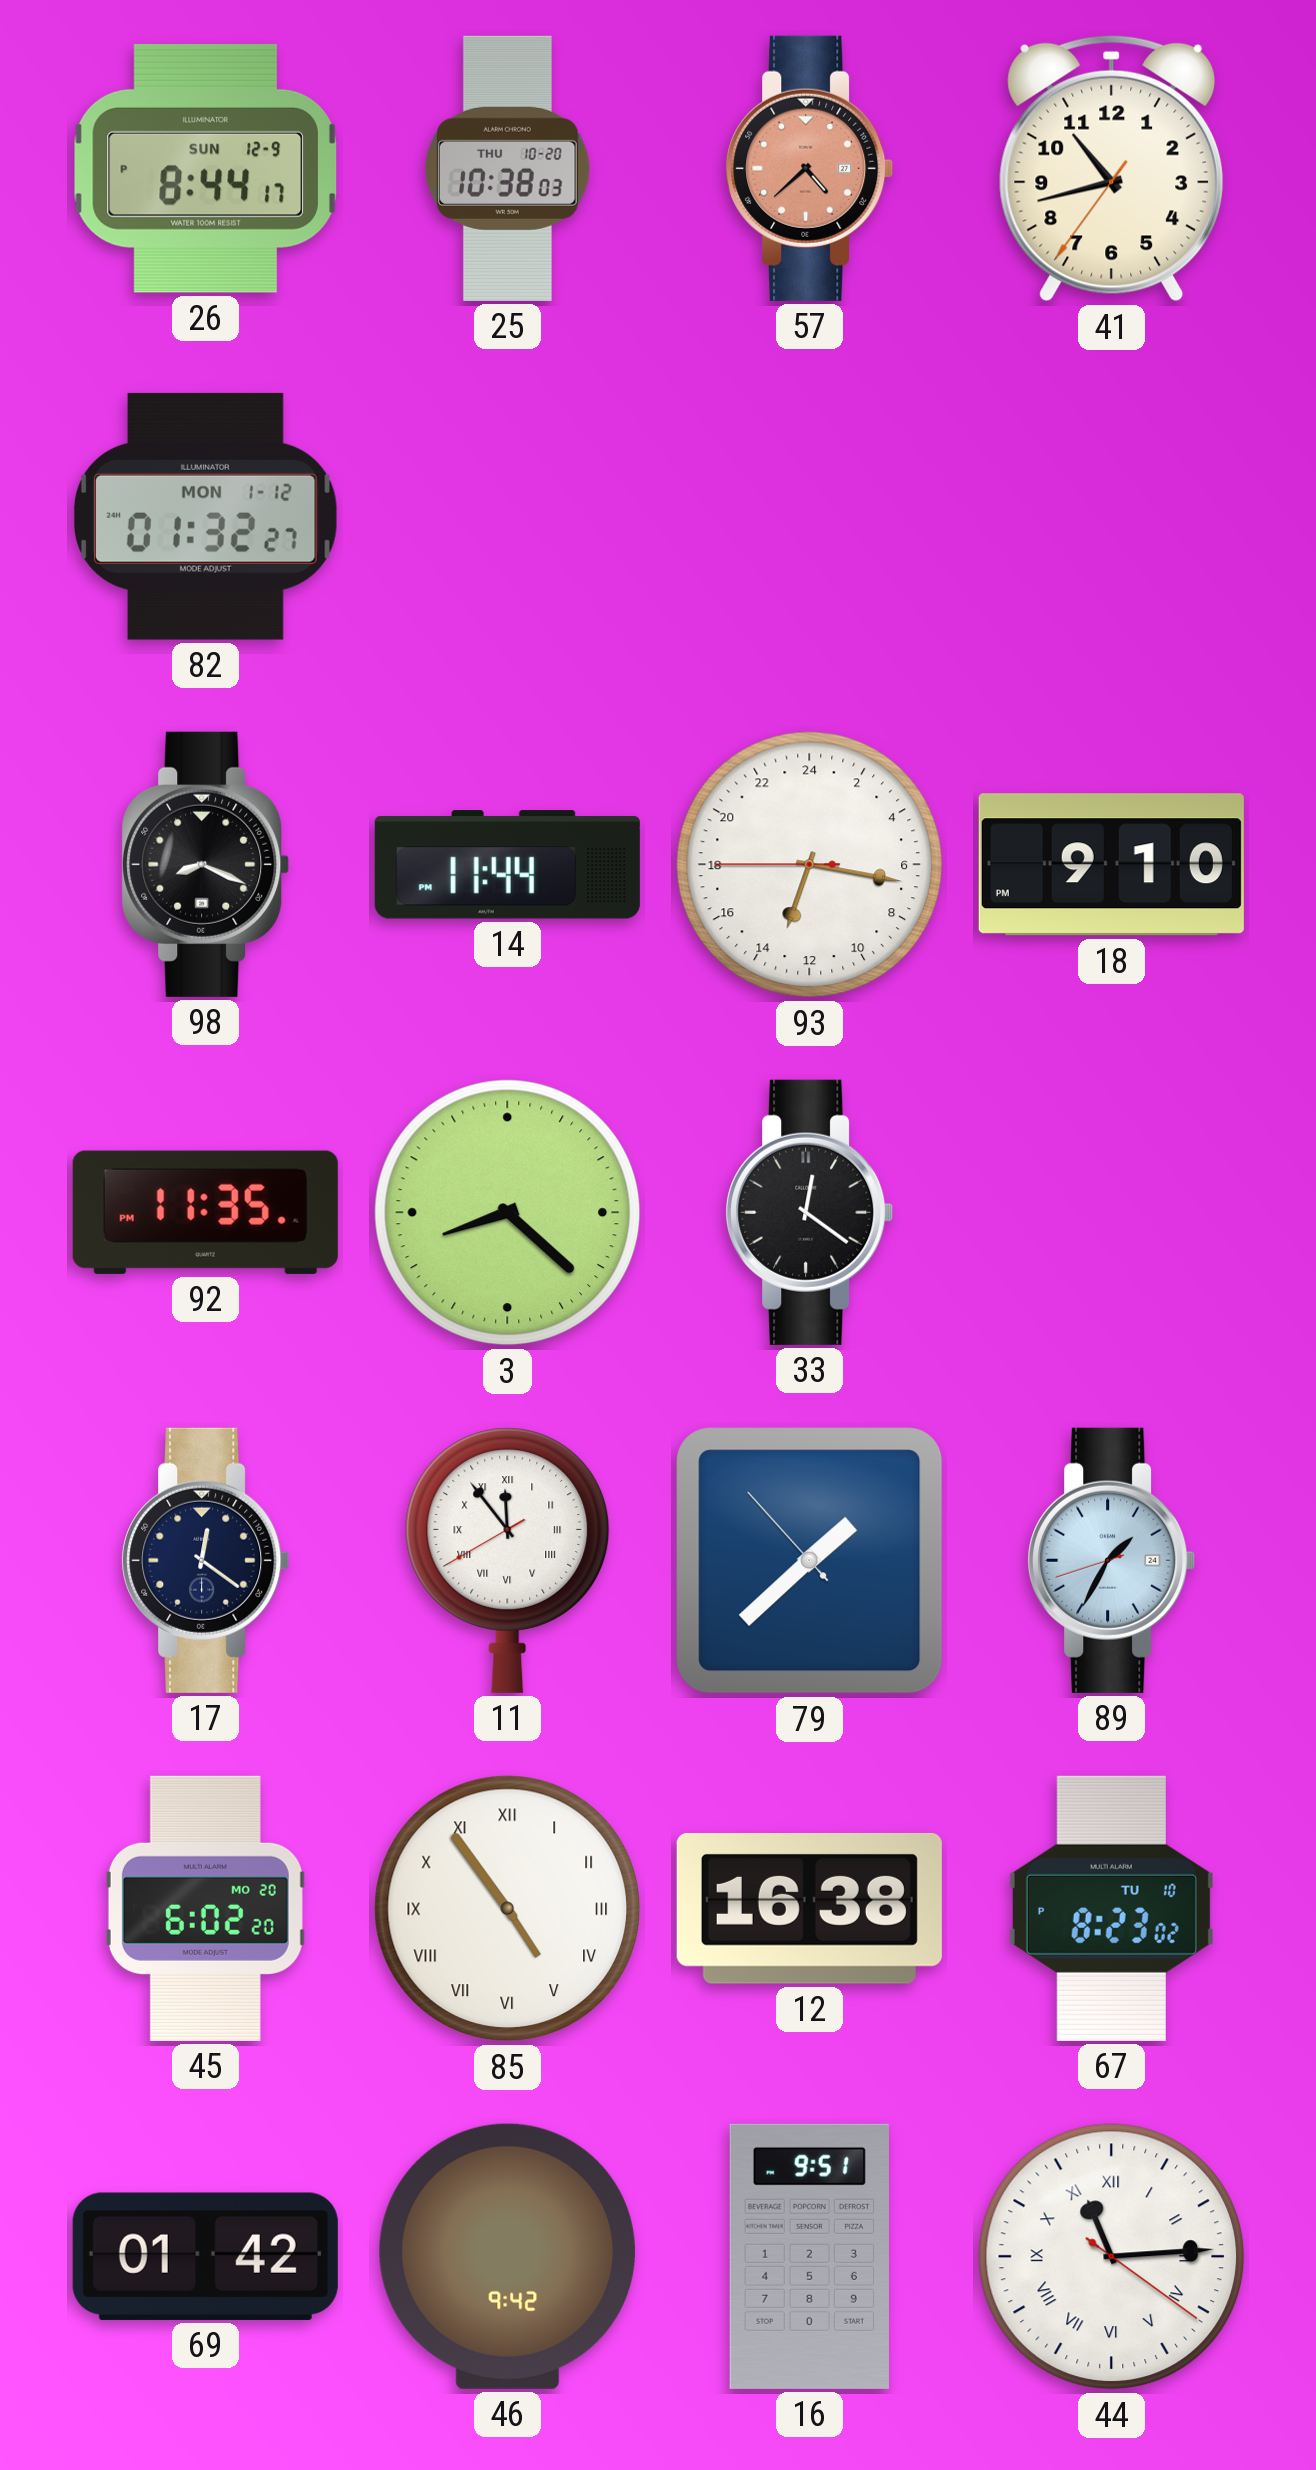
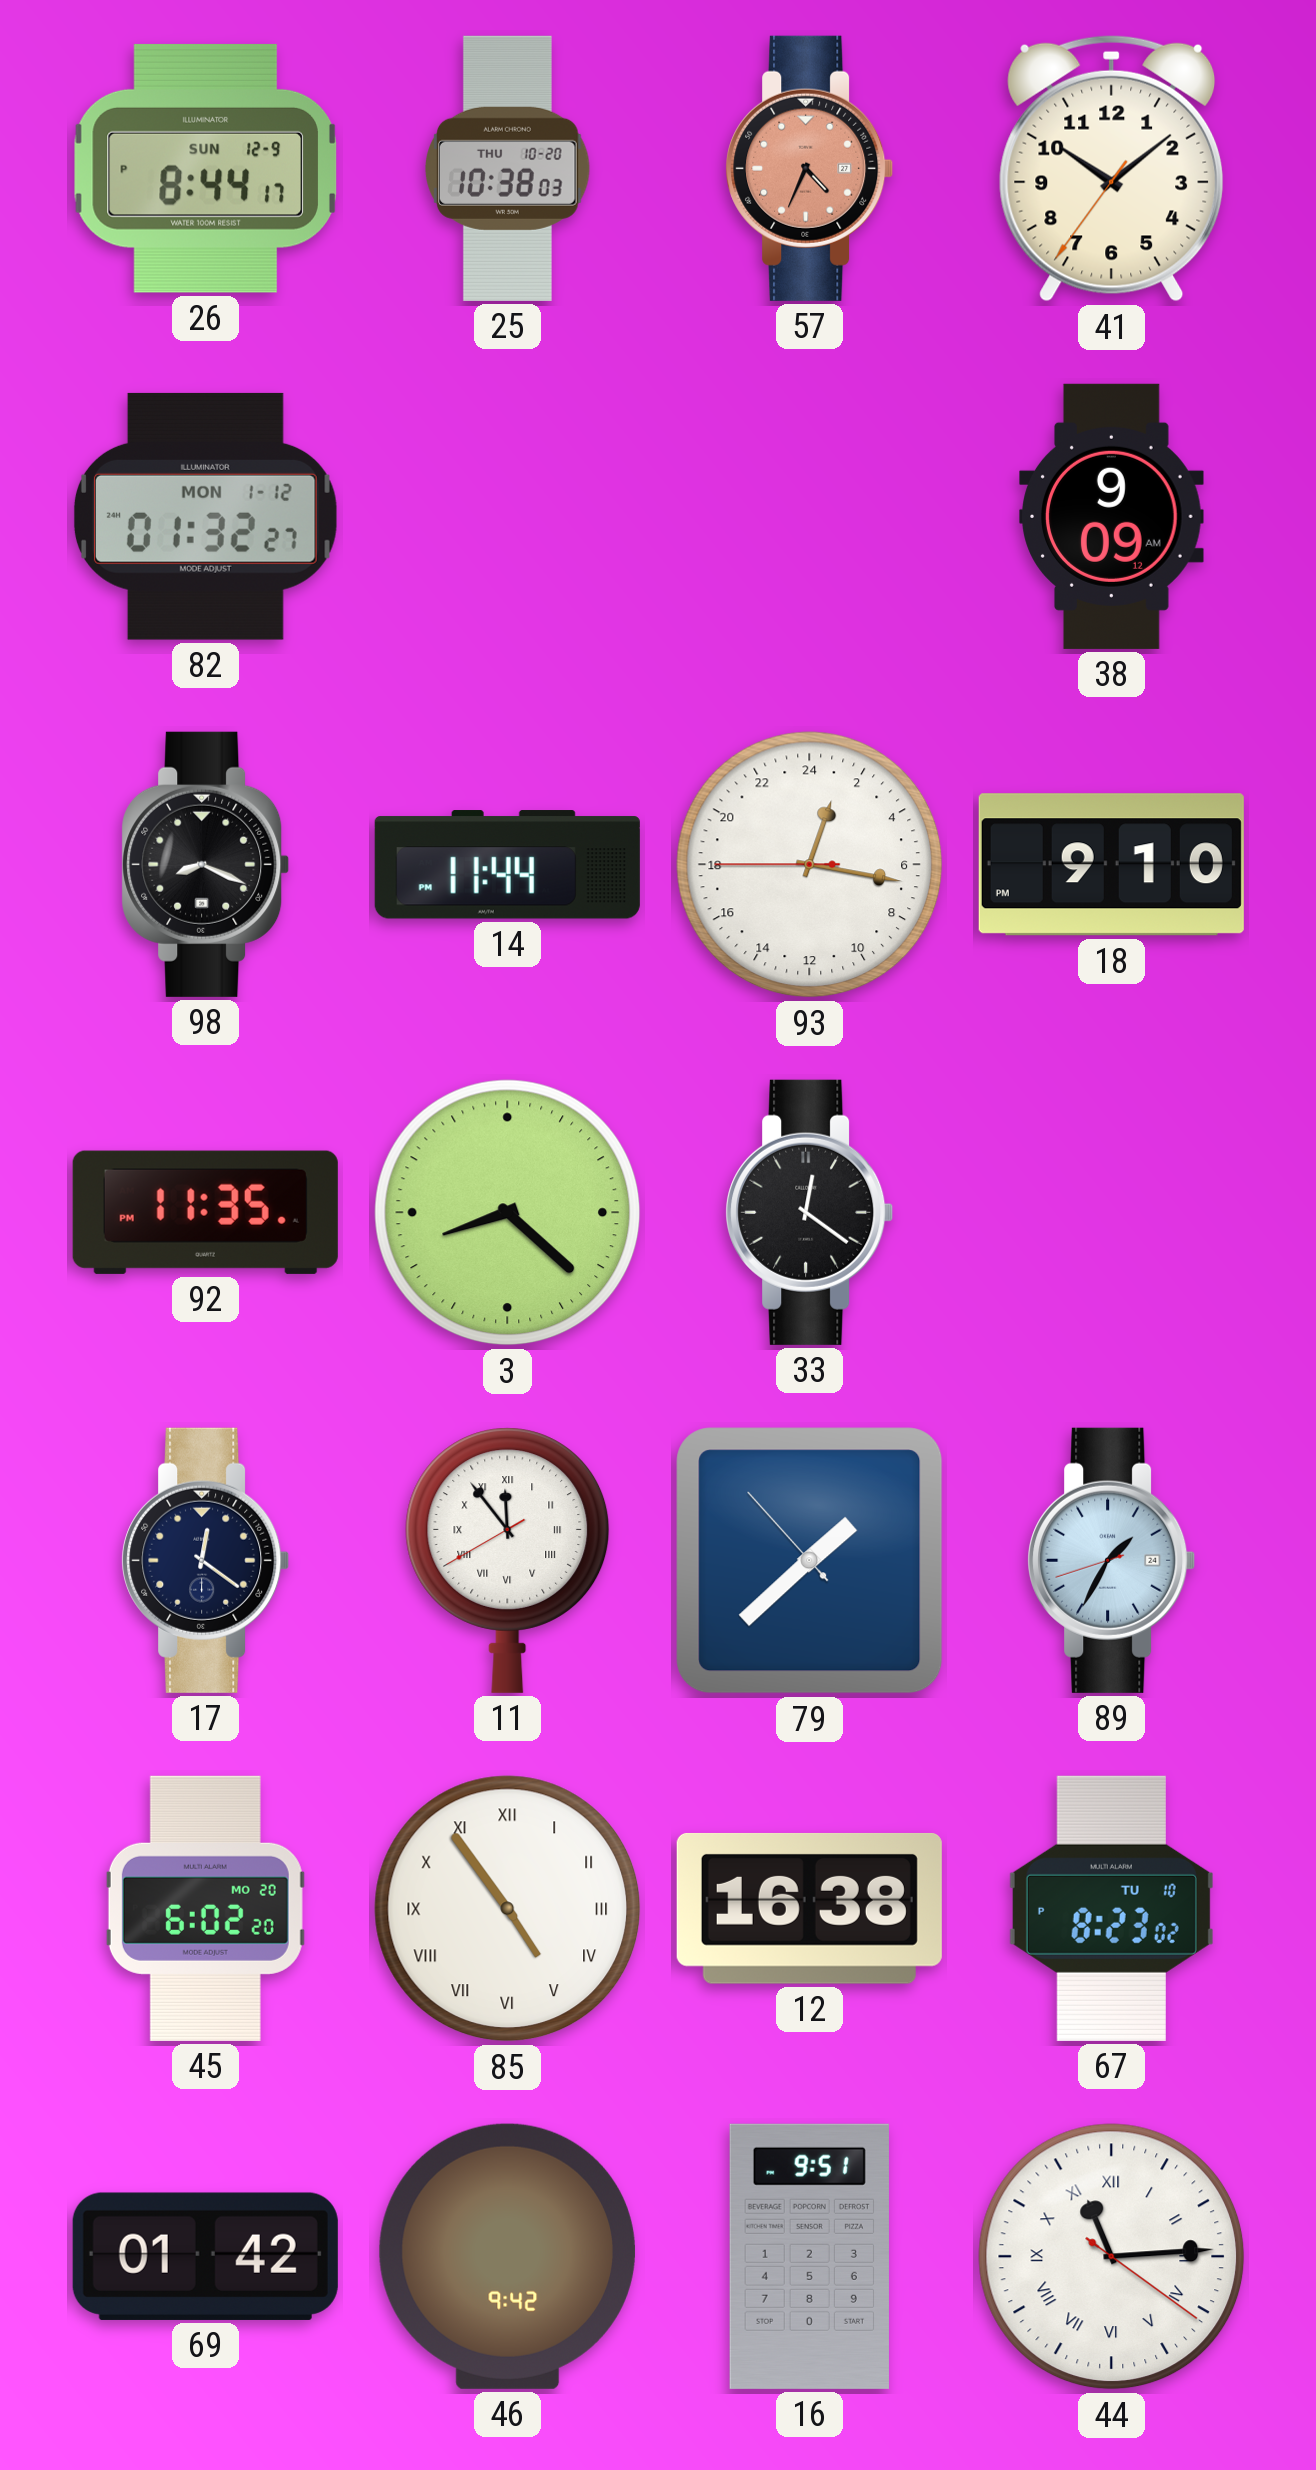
57: 4:38 -> 4:34 (810, 168)
41: 10:42 -> 10:08 (1112, 168)
38: none -> 9:09 (1112, 516)
93: 13:16 -> 1:16 (810, 865)
